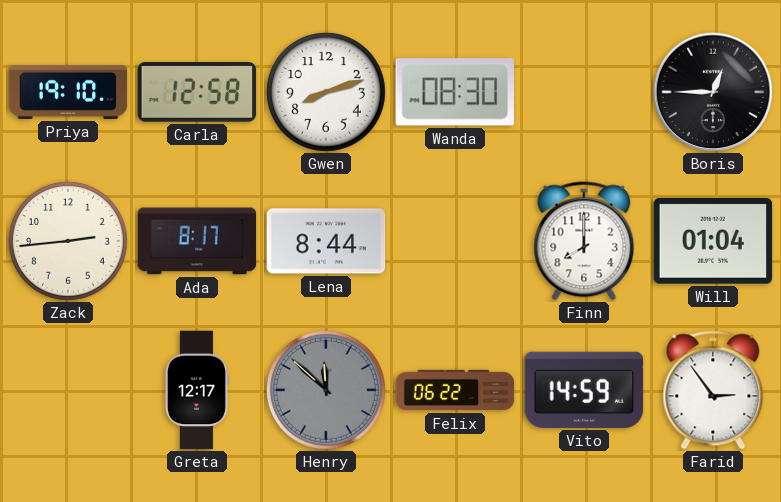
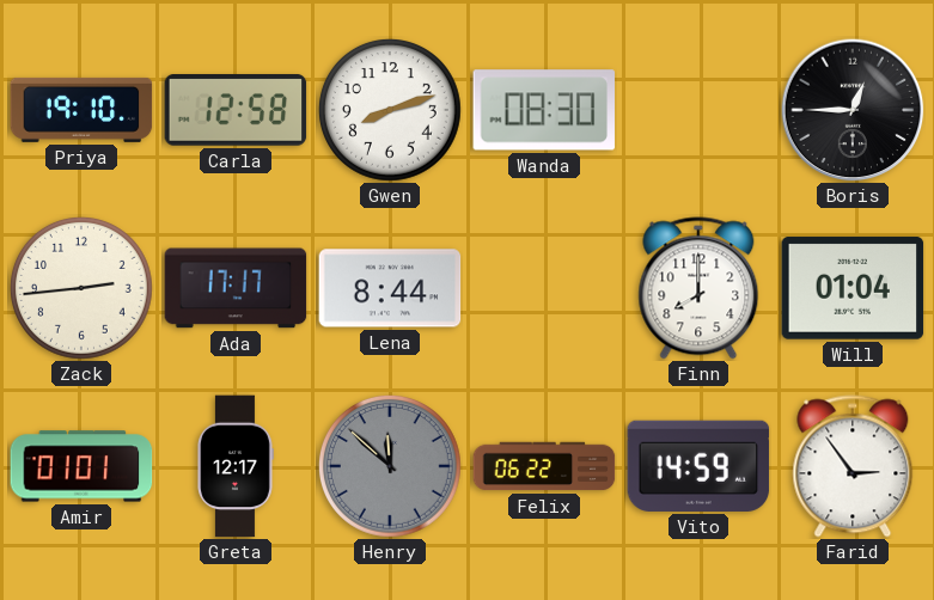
Ada: 8:17 -> 17:17 (236, 288)
Amir: none -> 01:01 (81, 466)
